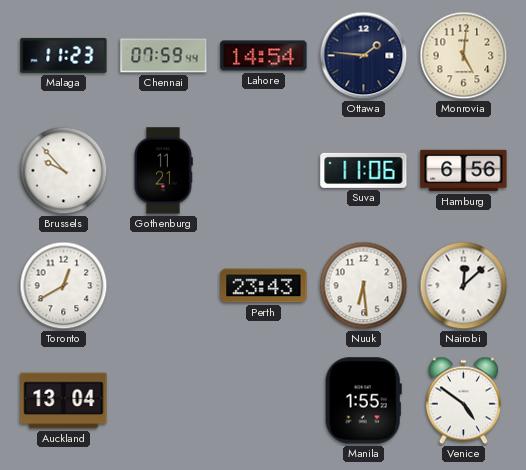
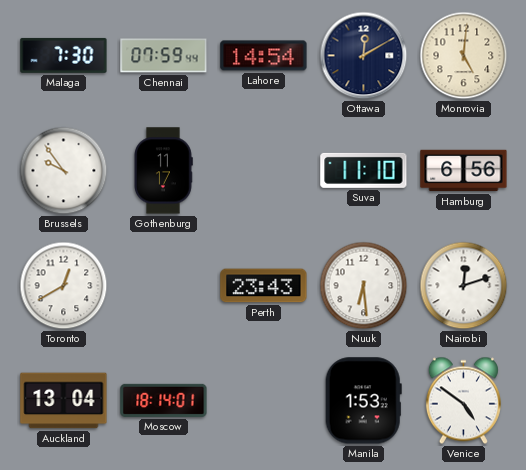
Malaga: 11:23 -> 7:30 (64, 55)
Ottawa: 1:46 -> 12:10 (364, 56)
Brussels: 9:53 -> 9:54 (64, 171)
Gothenburg: 11:21 -> 11:17 (163, 171)
Suva: 11:06 -> 11:10 (364, 170)
Nairobi: 12:08 -> 12:12 (464, 286)
Moscow: none -> 18:14 (164, 400)
Manila: 1:55 -> 1:53 (363, 401)
